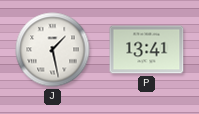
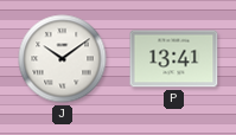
J: 1:28 -> 10:09 (63, 59)
